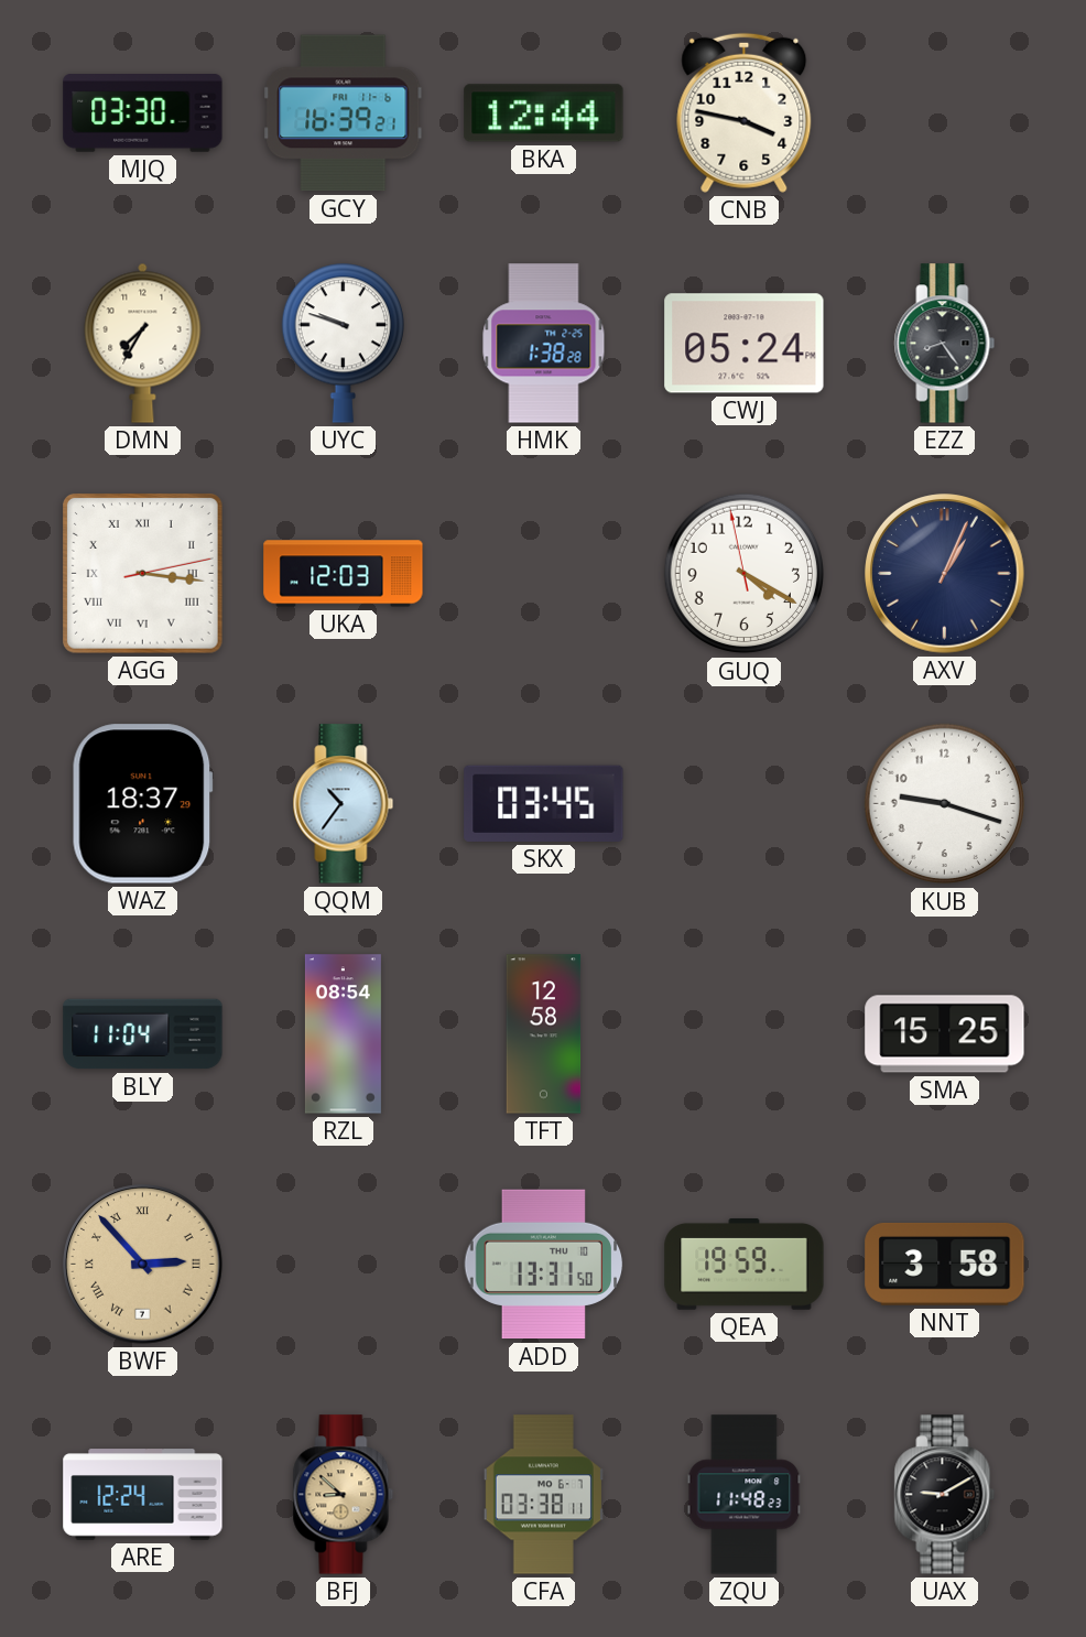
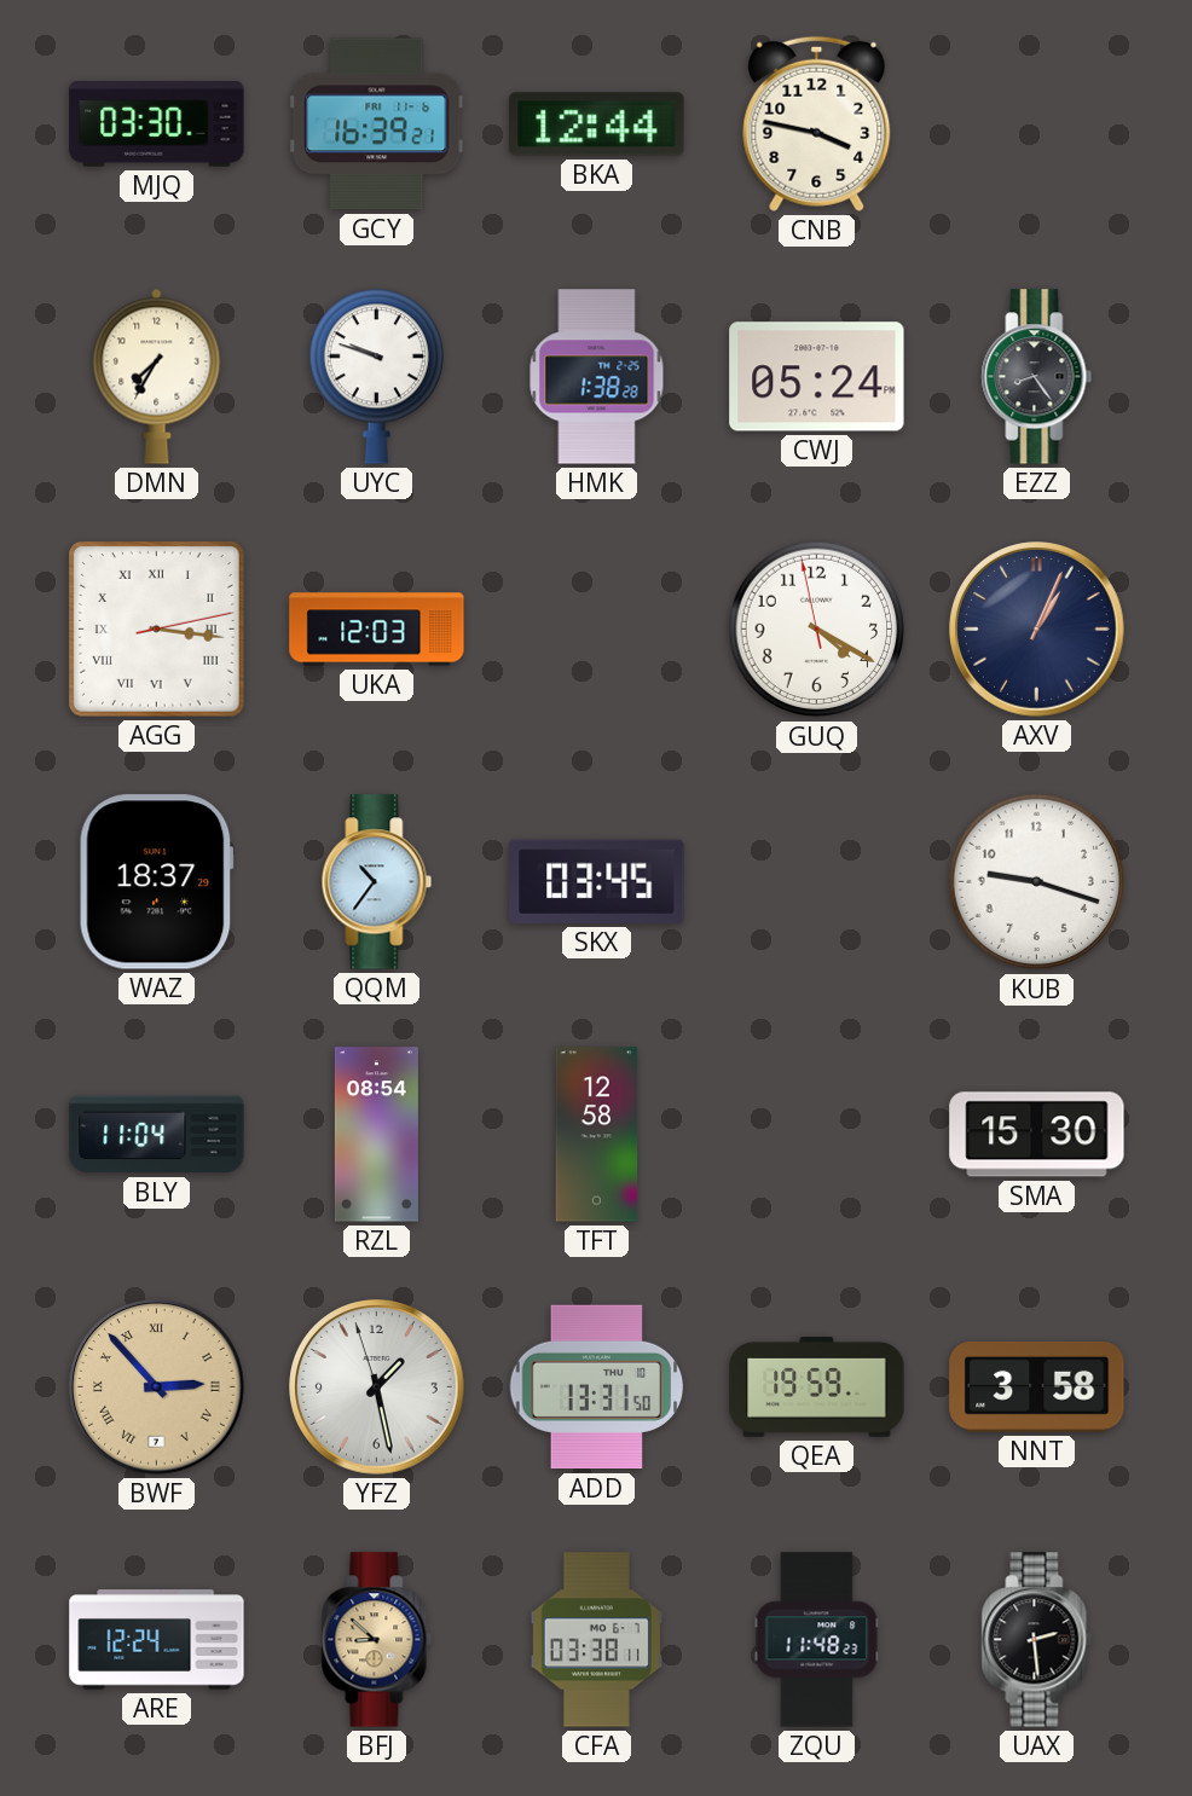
SMA: 15:25 -> 15:30 (1037, 1135)
YFZ: none -> 1:27 (377, 1387)
UAX: 9:10 -> 2:29 (1037, 1640)
